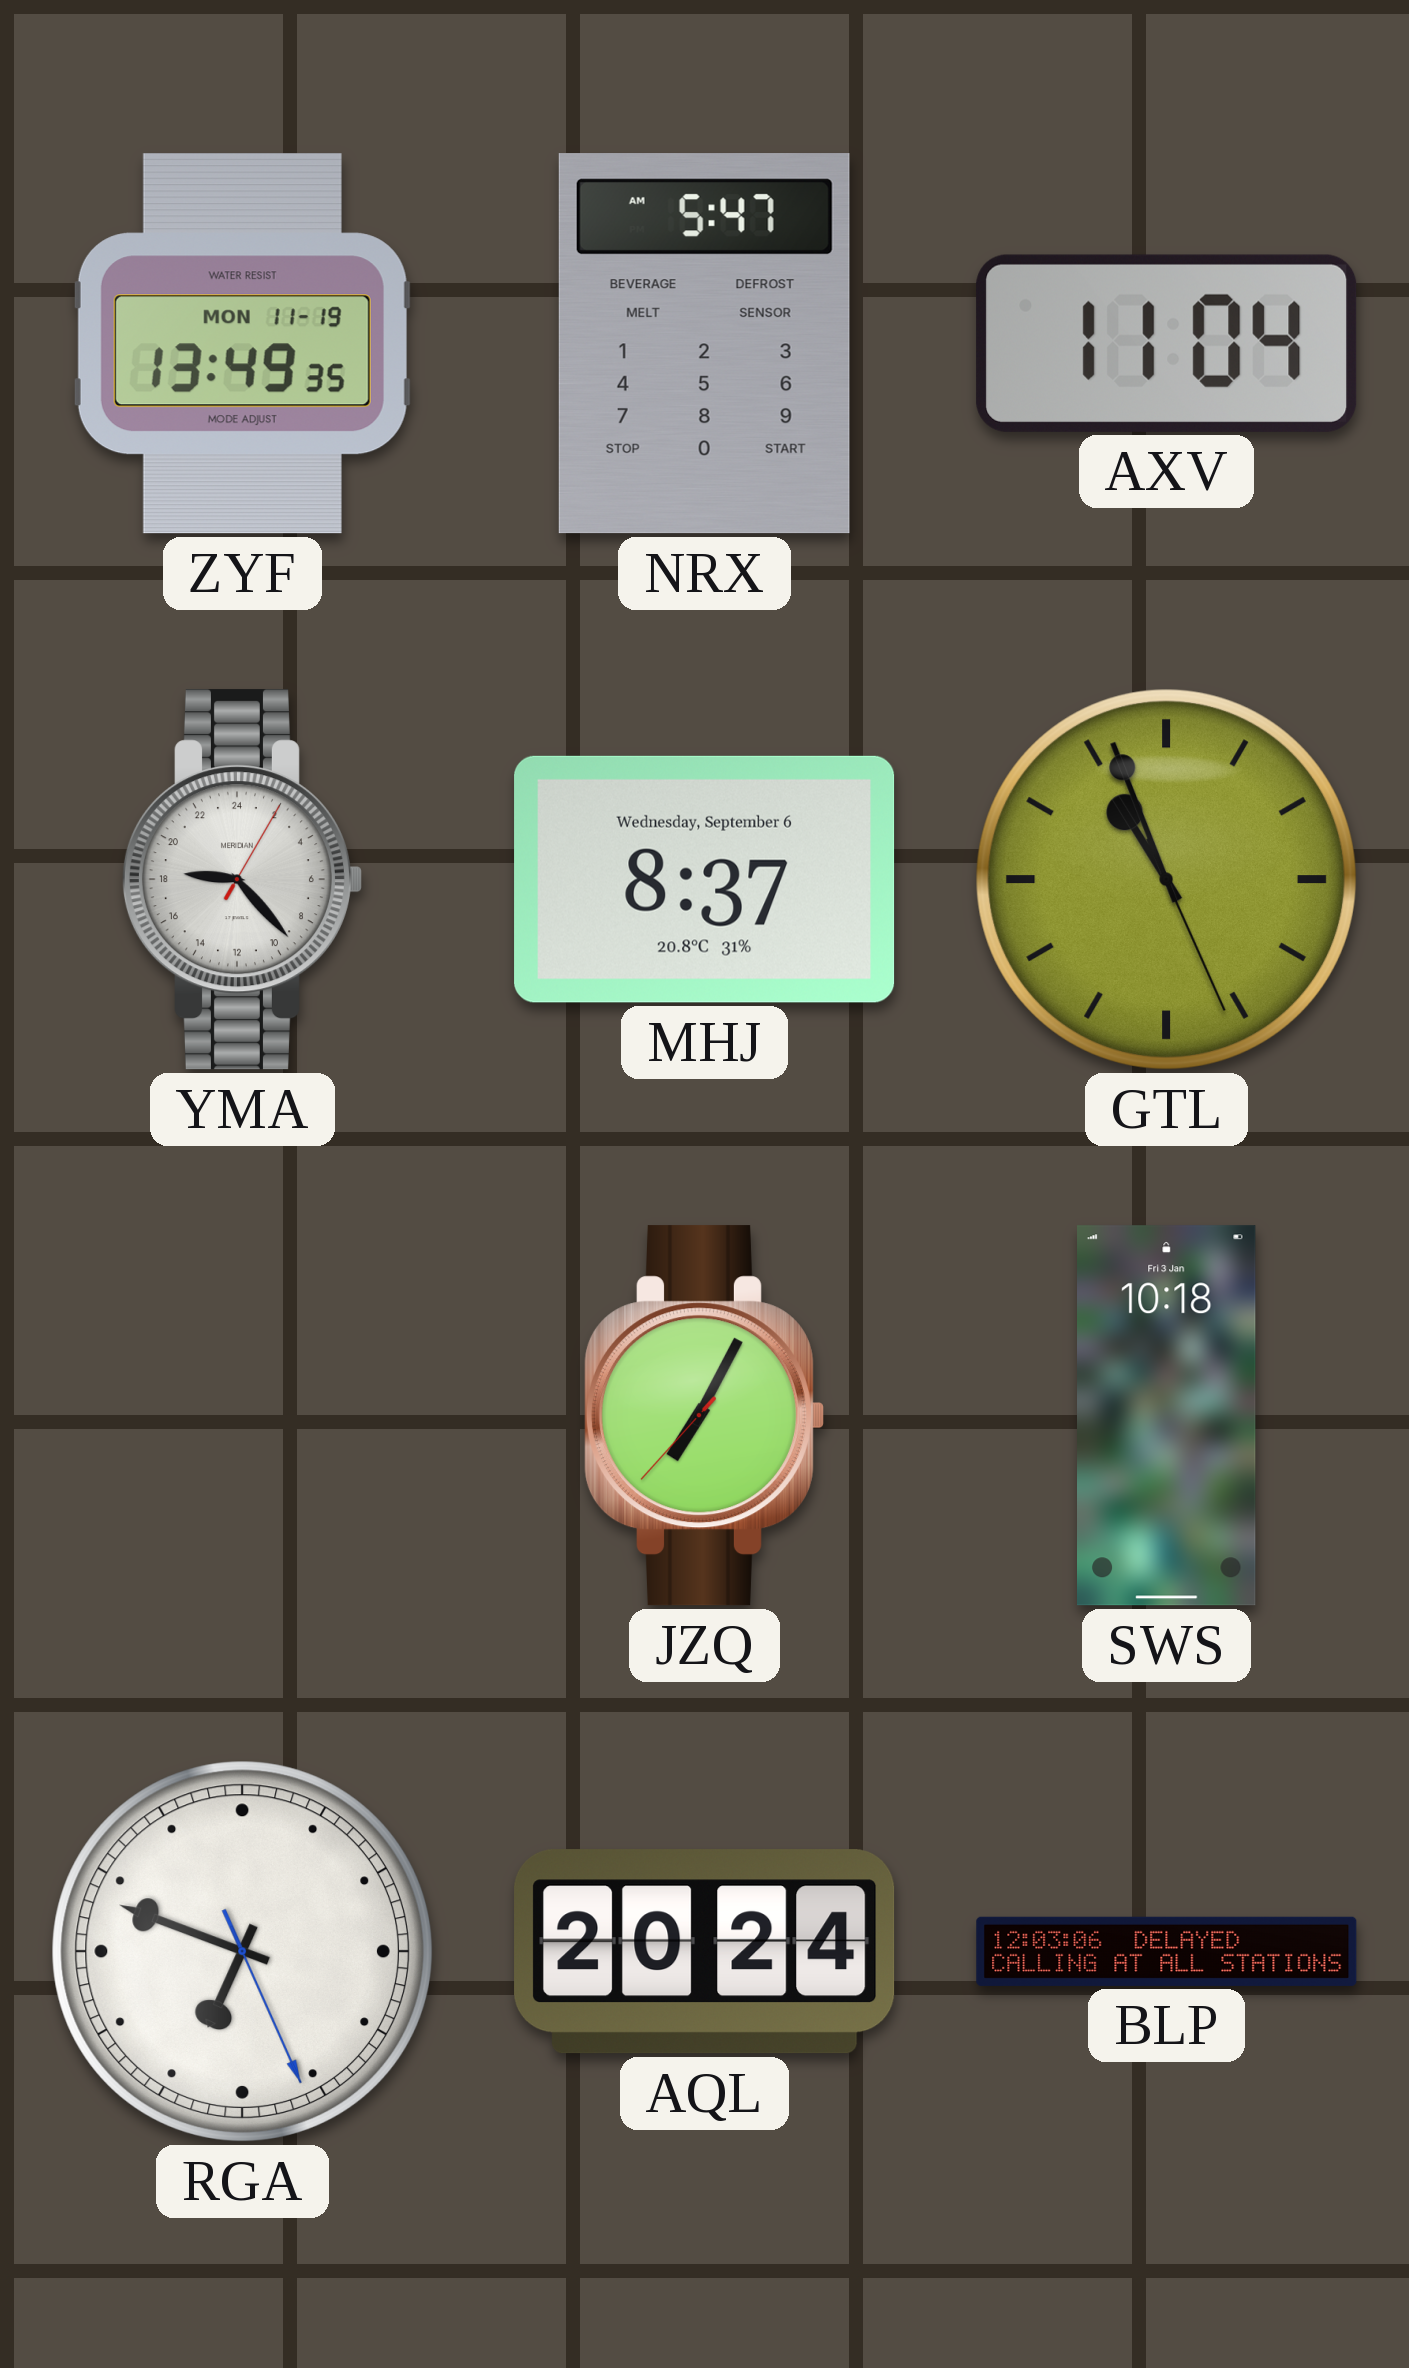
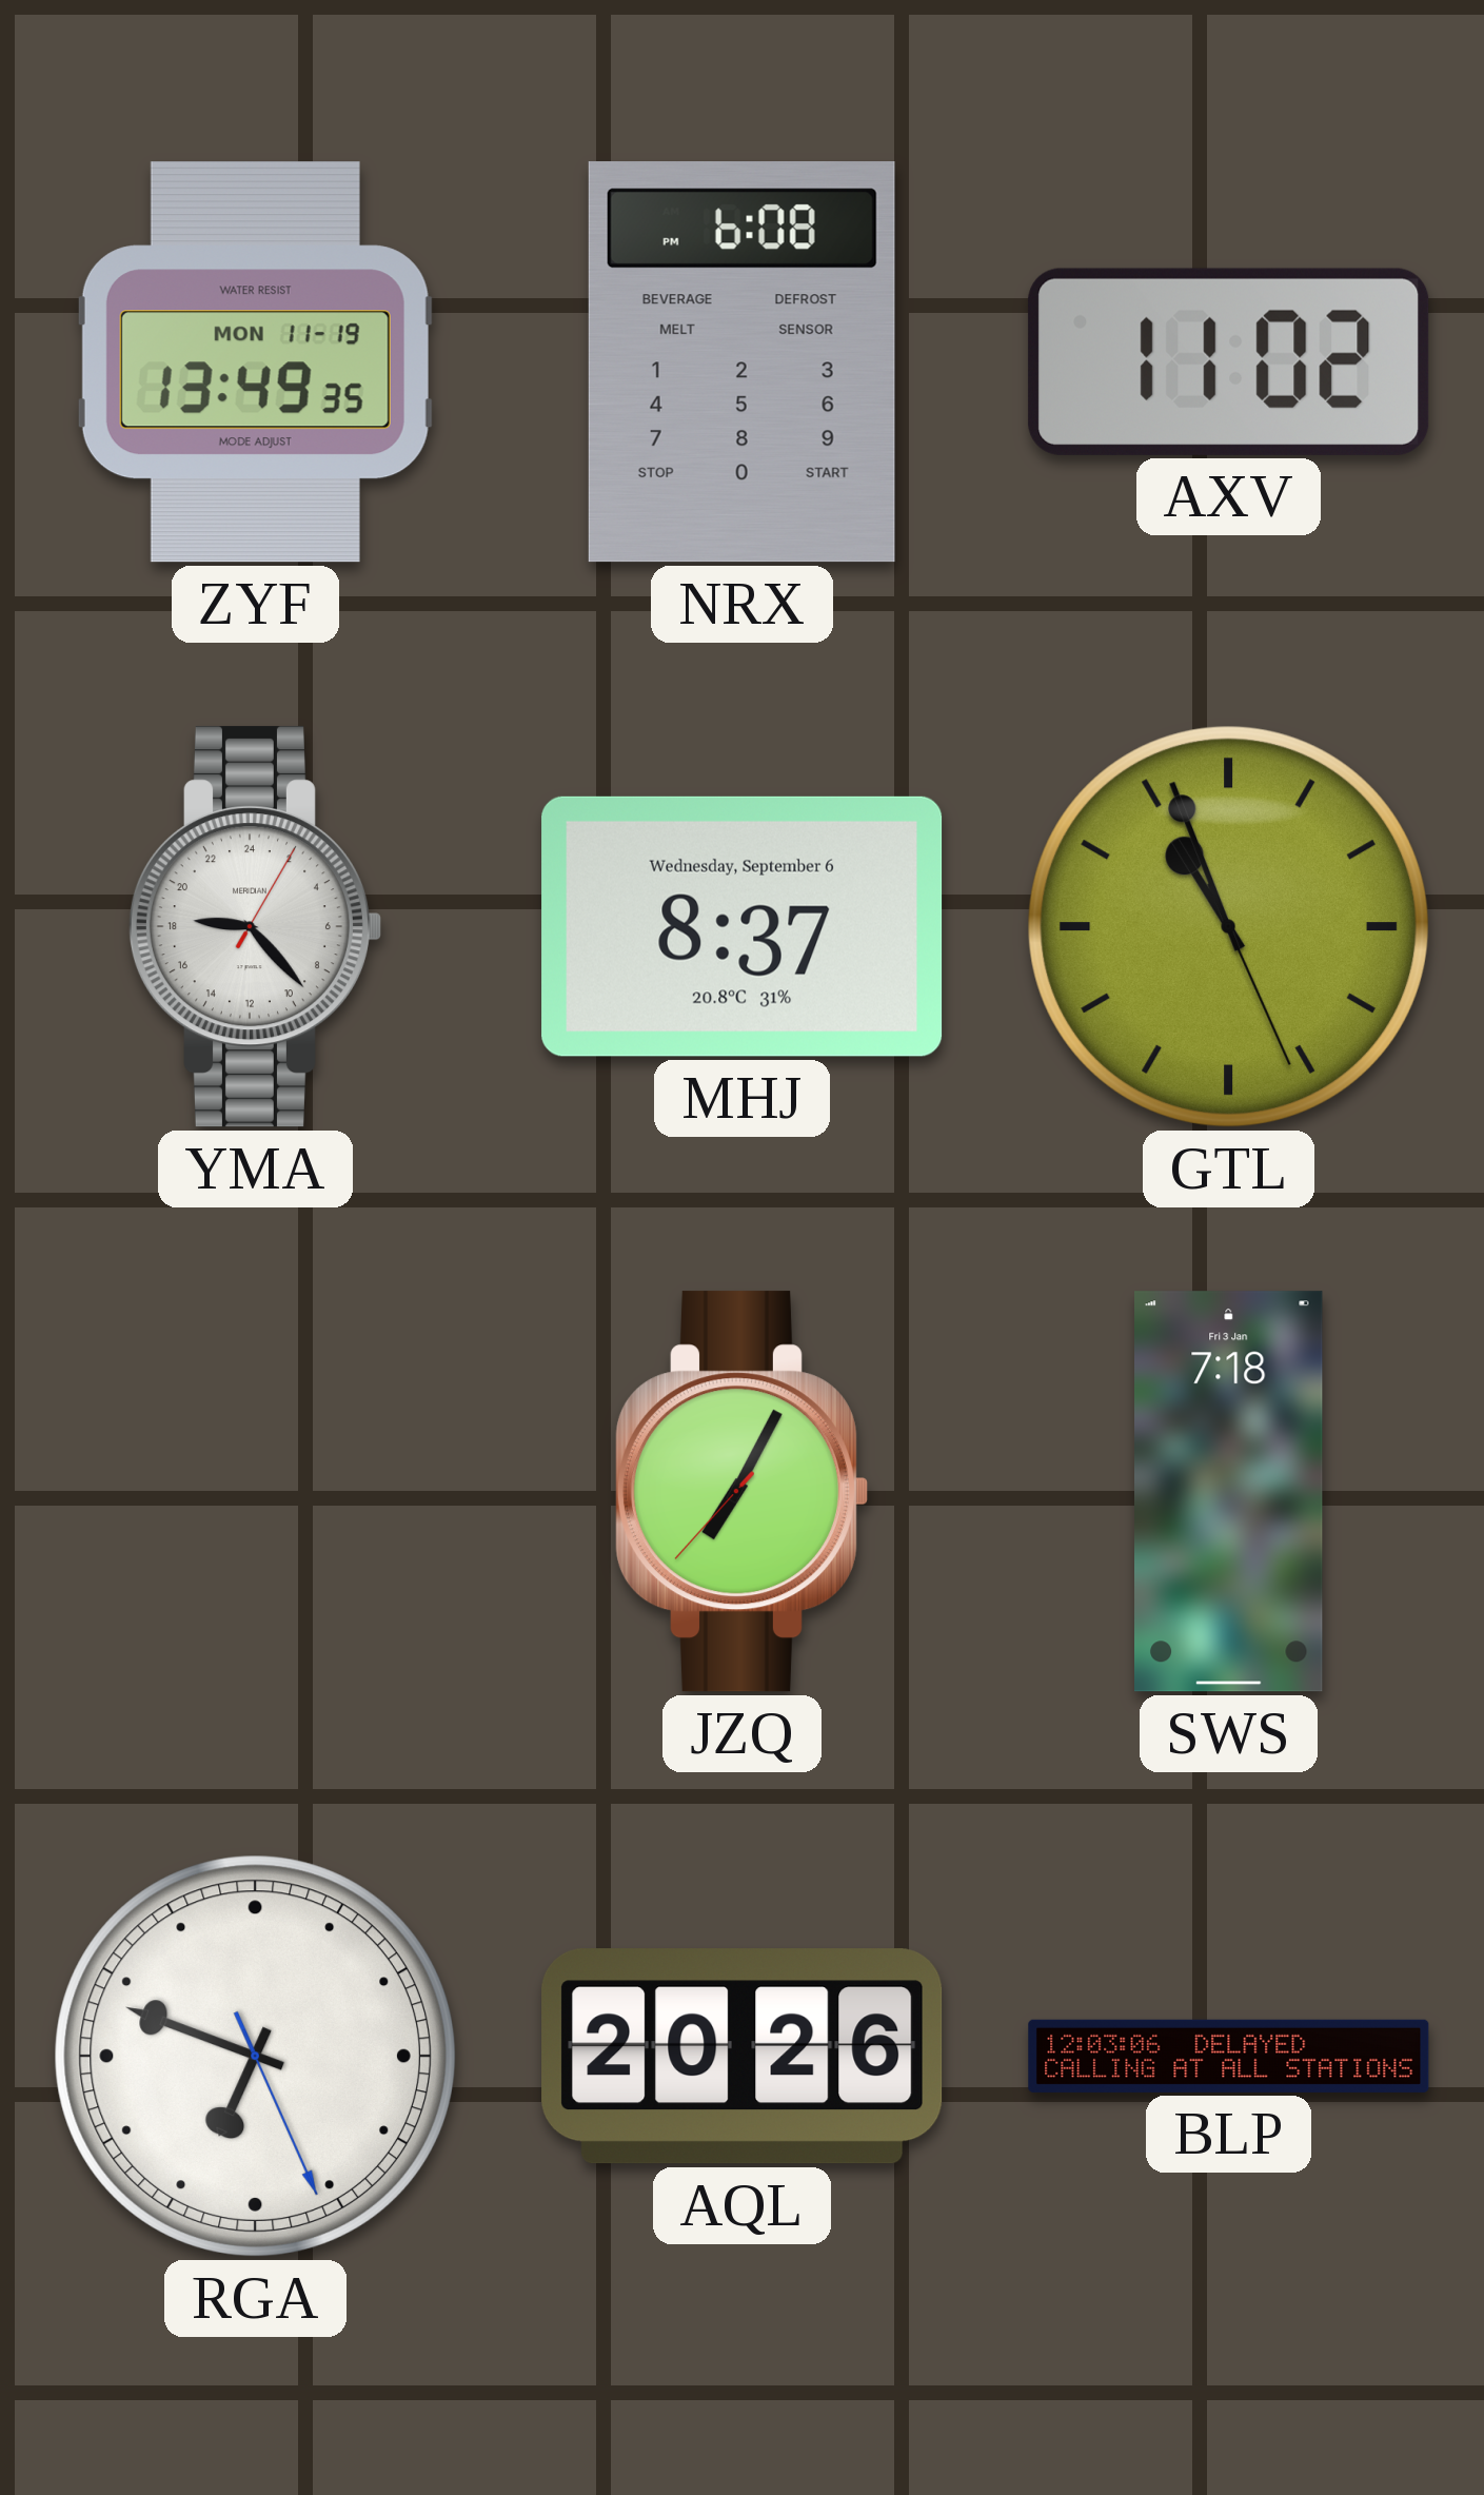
NRX: 5:47 -> 6:08 (741, 362)
AXV: 11:04 -> 11:02 (1229, 361)
SWS: 10:18 -> 7:18 (1229, 1492)
AQL: 20:24 -> 20:26 (743, 2057)
